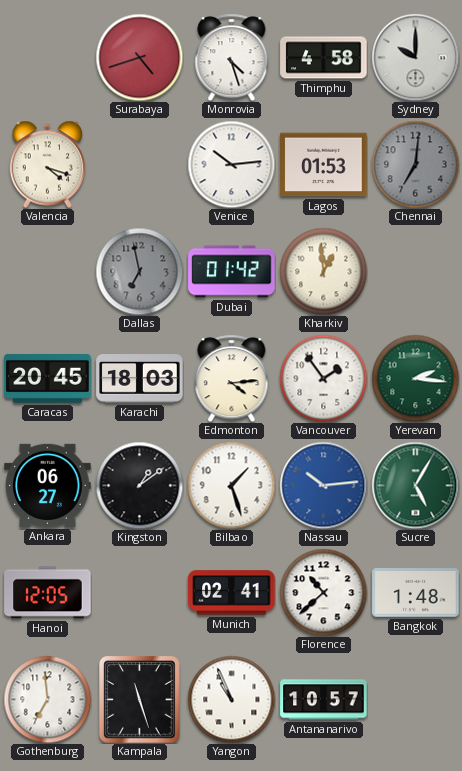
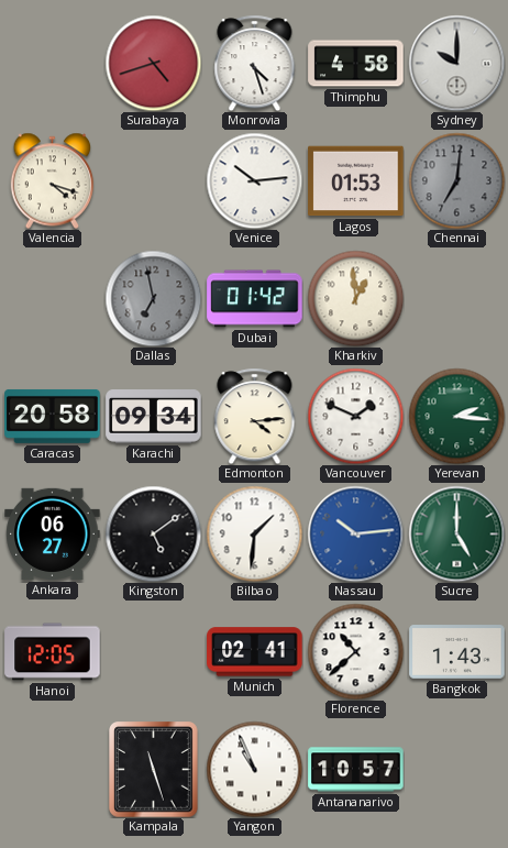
Caracas: 20:45 -> 20:58 (53, 416)
Karachi: 18:03 -> 09:34 (154, 417)
Vancouver: 1:54 -> 1:49 (355, 416)
Kingston: 1:09 -> 5:09 (153, 533)
Bilbao: 1:27 -> 1:31 (254, 533)
Sucre: 5:05 -> 5:00 (456, 533)
Bangkok: 1:48 -> 1:43 (457, 652)
Gothenburg: 6:59 -> none (47, 699)
